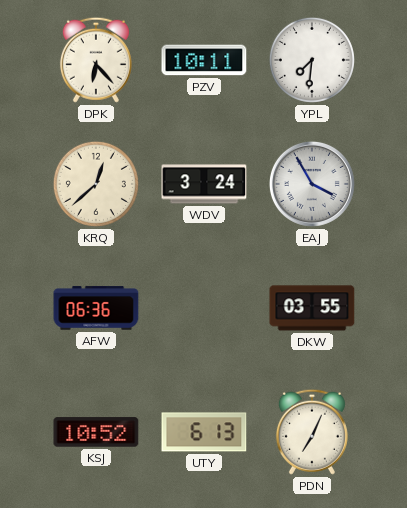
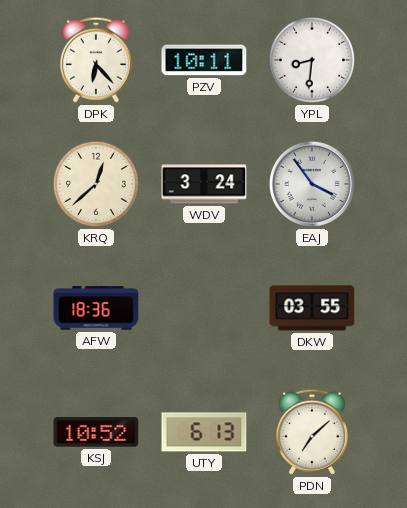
YPL: 7:31 -> 8:31 (312, 60)
EAJ: 3:55 -> 3:54 (312, 184)
AFW: 06:36 -> 18:36 (96, 308)
PDN: 7:04 -> 7:08 (312, 432)
